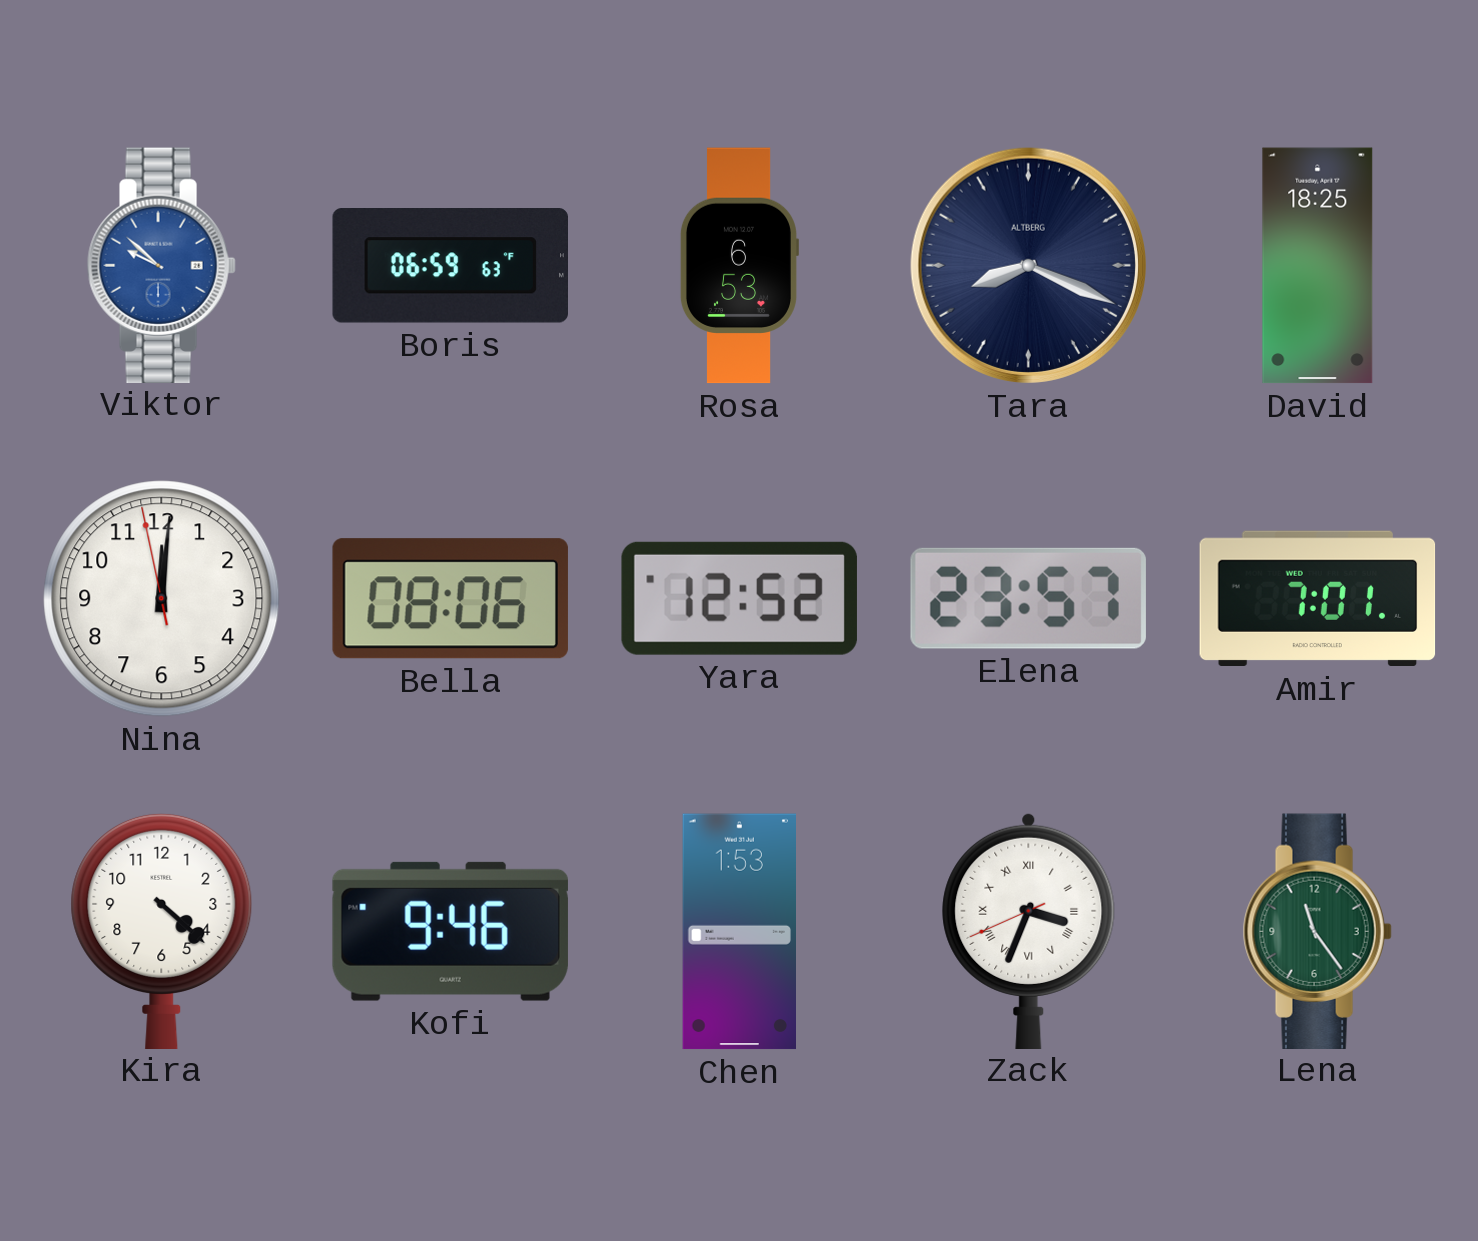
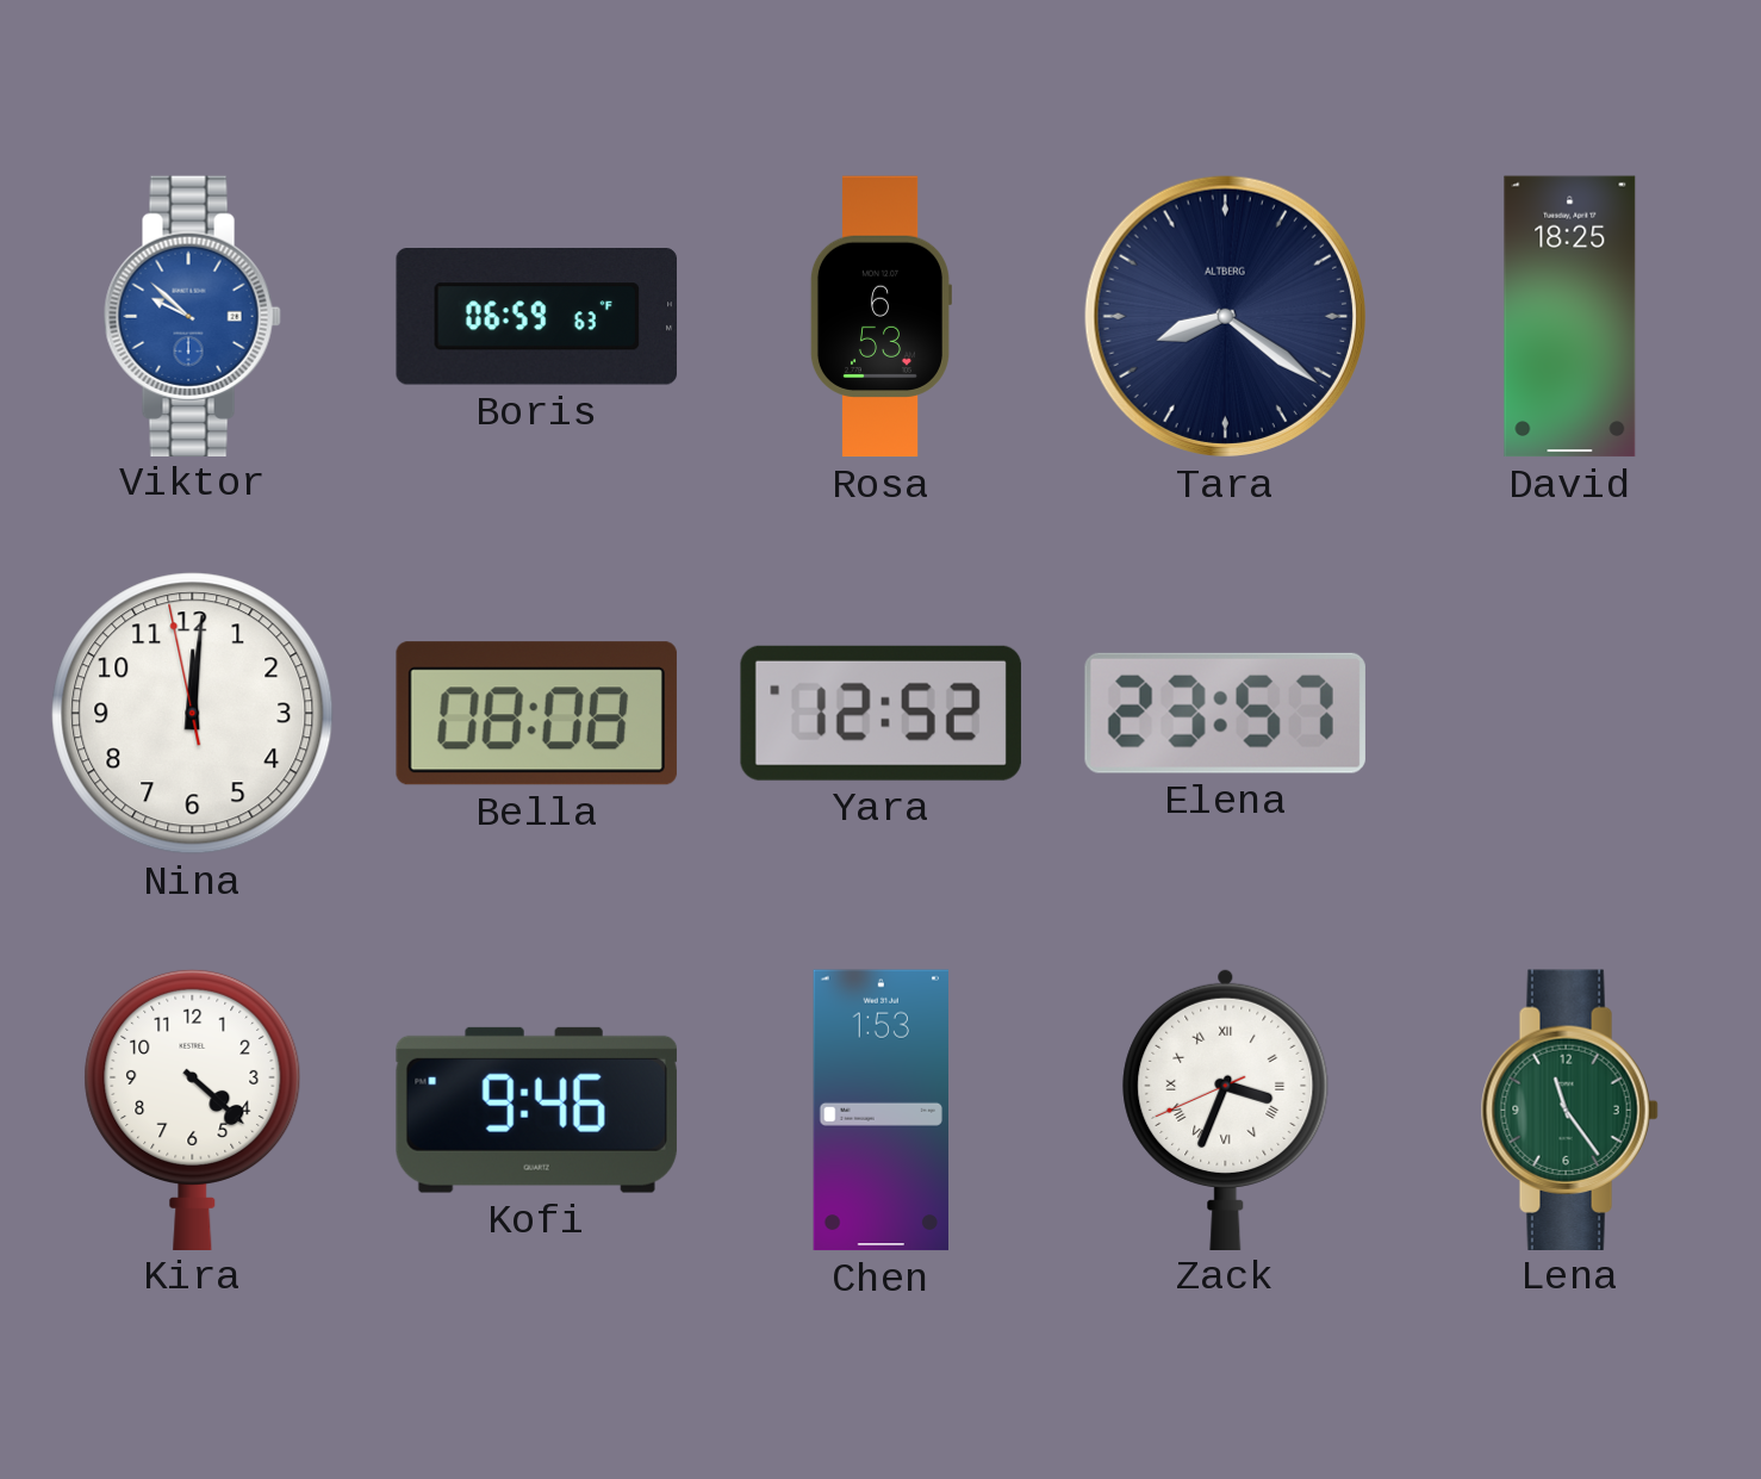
Tara: 8:19 -> 8:21 (1225, 316)
Bella: 08:06 -> 08:08 (536, 714)
Amir: 7:01 -> none (1318, 599)
